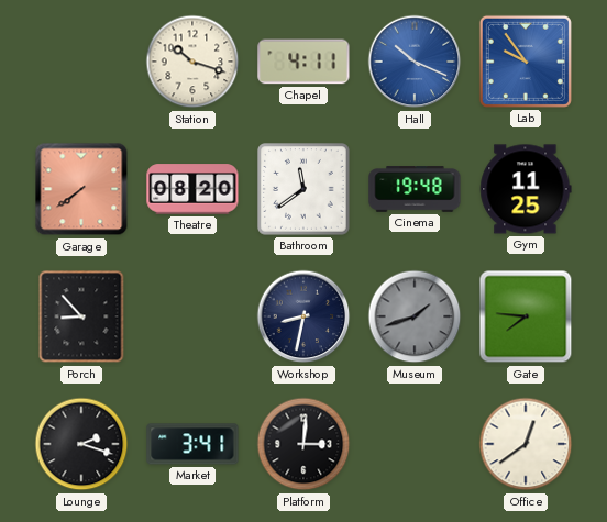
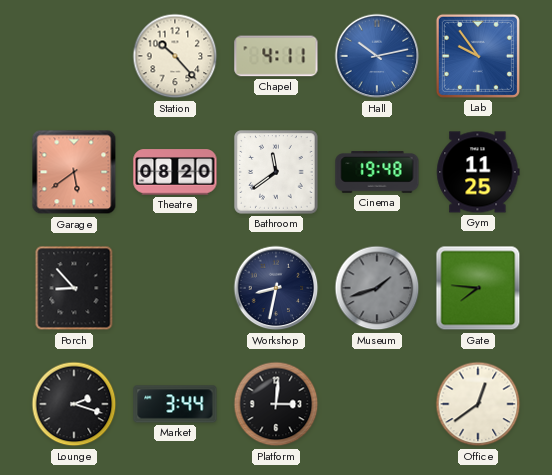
Station: 10:18 -> 10:23 (175, 56)
Hall: 10:19 -> 10:13 (377, 56)
Garage: 7:39 -> 5:39 (74, 172)
Market: 3:41 -> 3:44 (175, 404)
